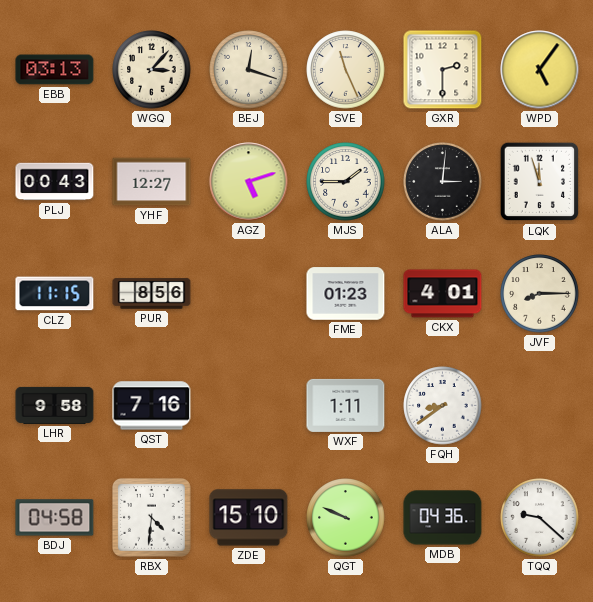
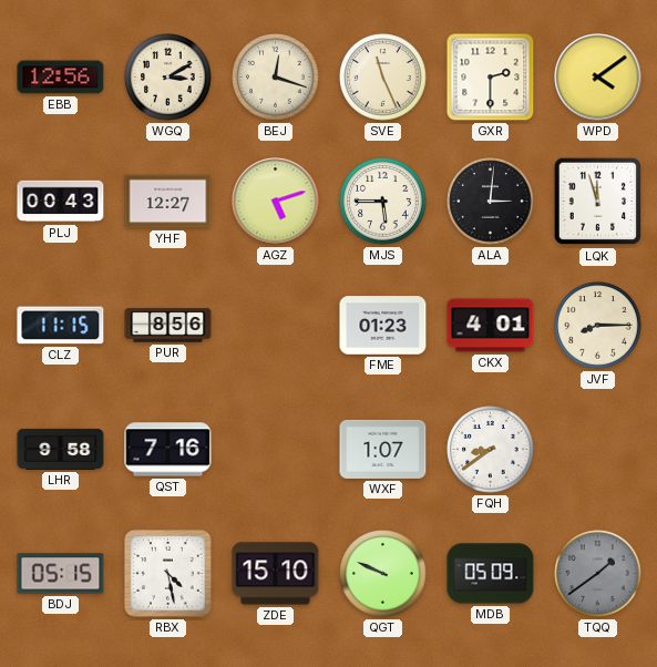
EBB: 03:13 -> 12:56 (61, 78)
WGQ: 3:07 -> 3:10 (168, 78)
WPD: 5:06 -> 4:09 (598, 78)
MJS: 1:45 -> 5:45 (383, 202)
WXF: 1:11 -> 1:07 (383, 449)
BDJ: 04:58 -> 05:15 (61, 574)
RBX: 4:31 -> 4:28 (168, 574)
MDB: 04:36 -> 05:09 (491, 574)
TQQ: 9:22 -> 1:39 (598, 574)
TQQ dial: white -> grey (598, 574)
